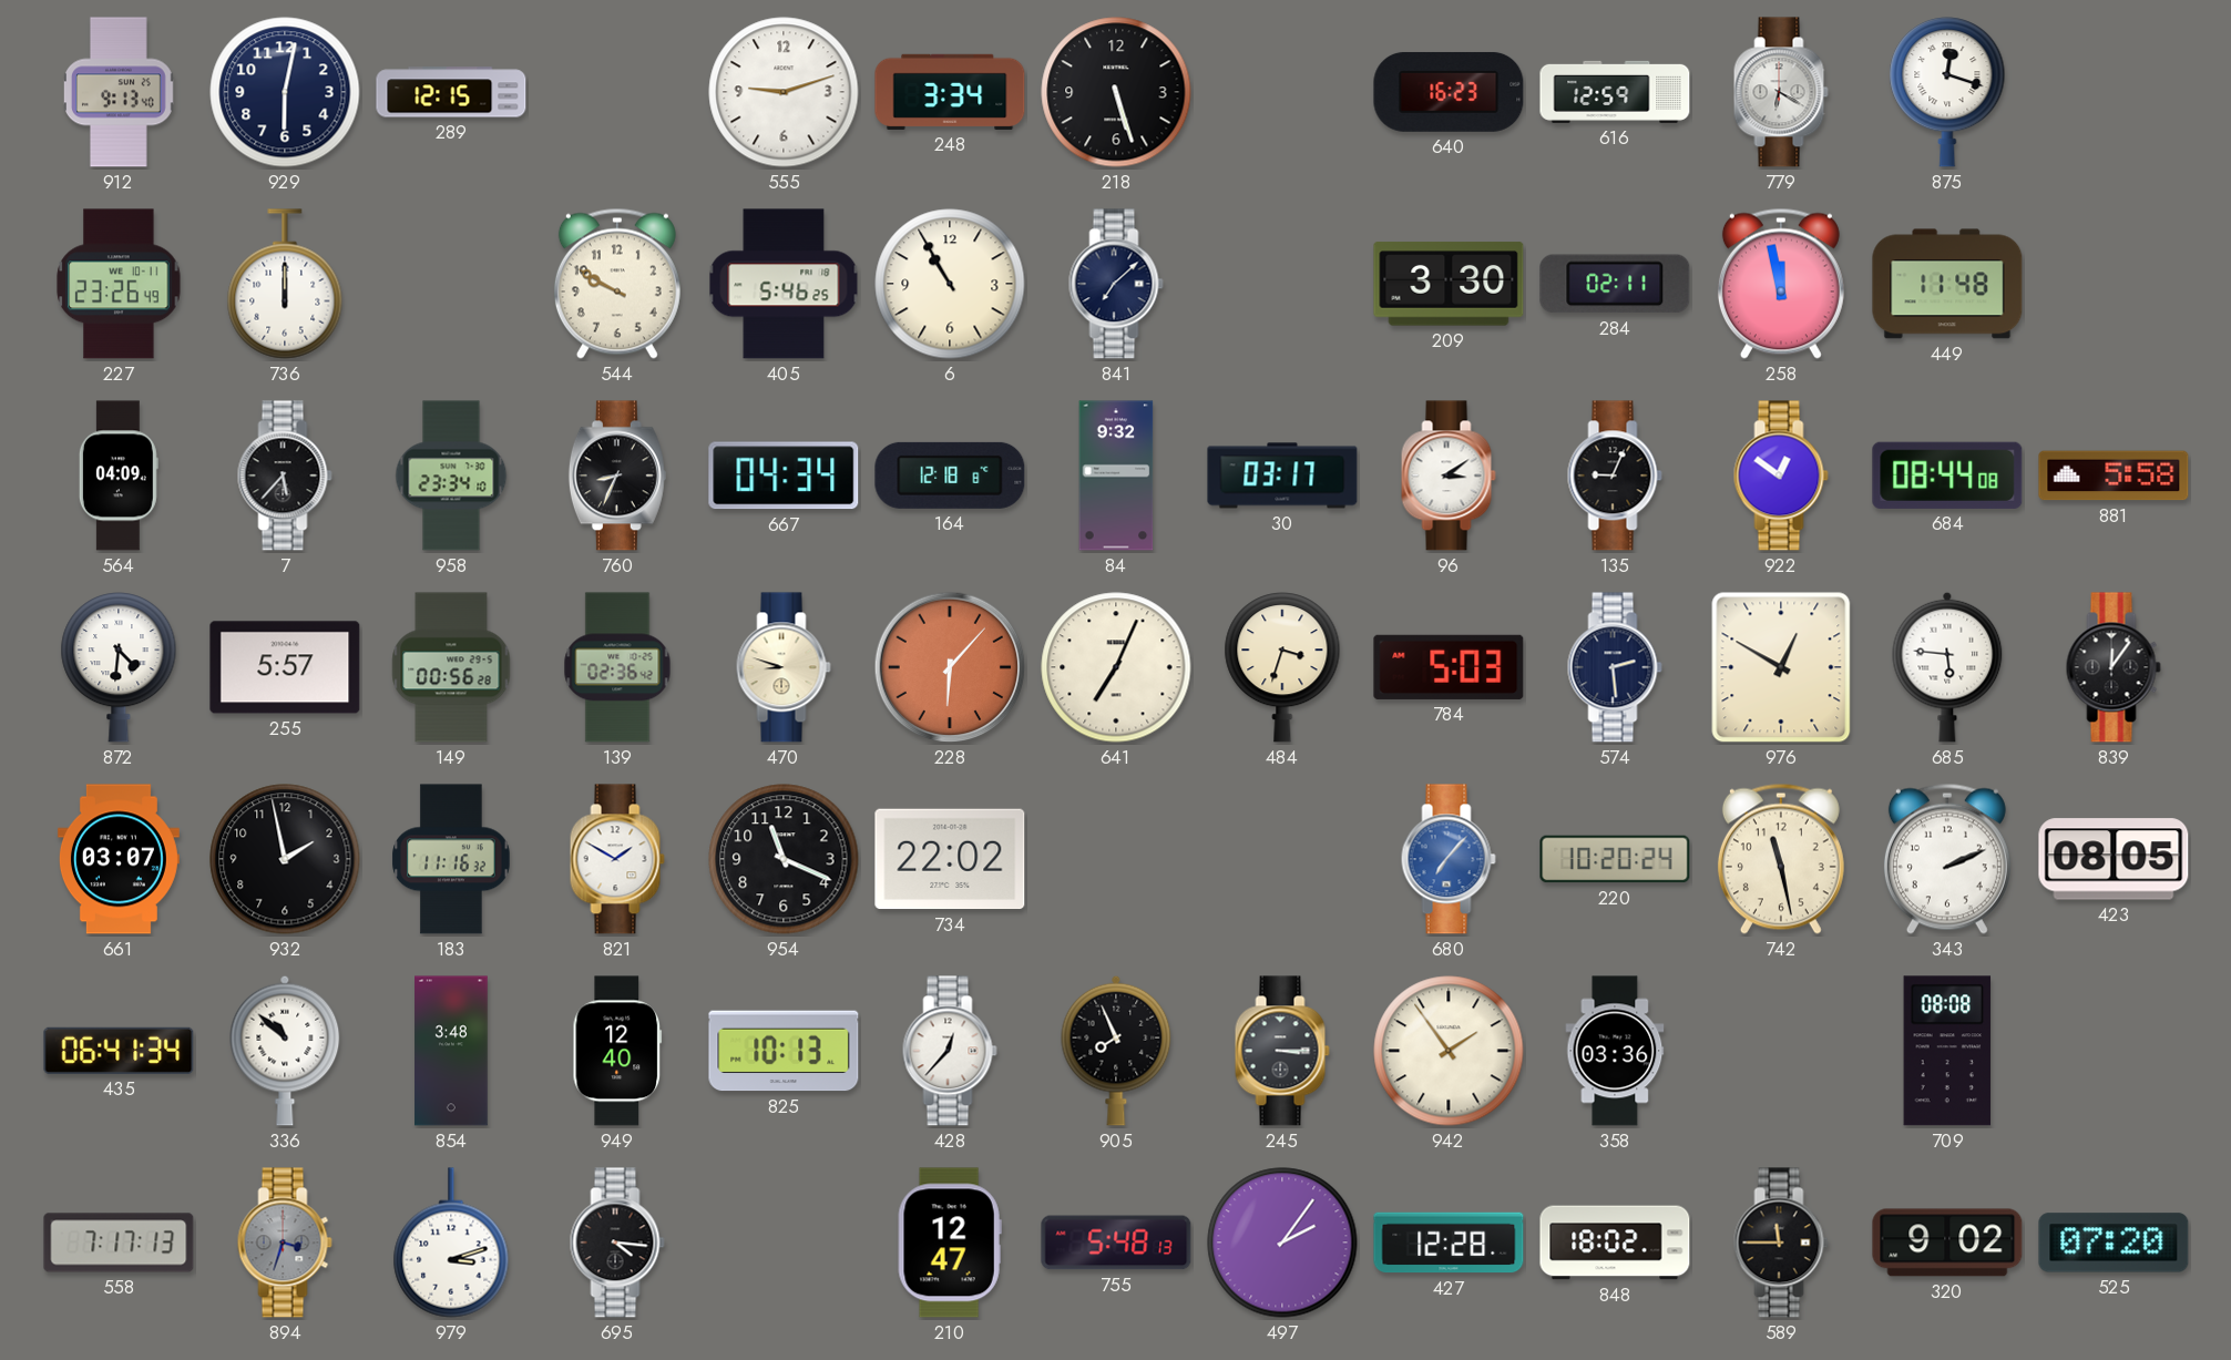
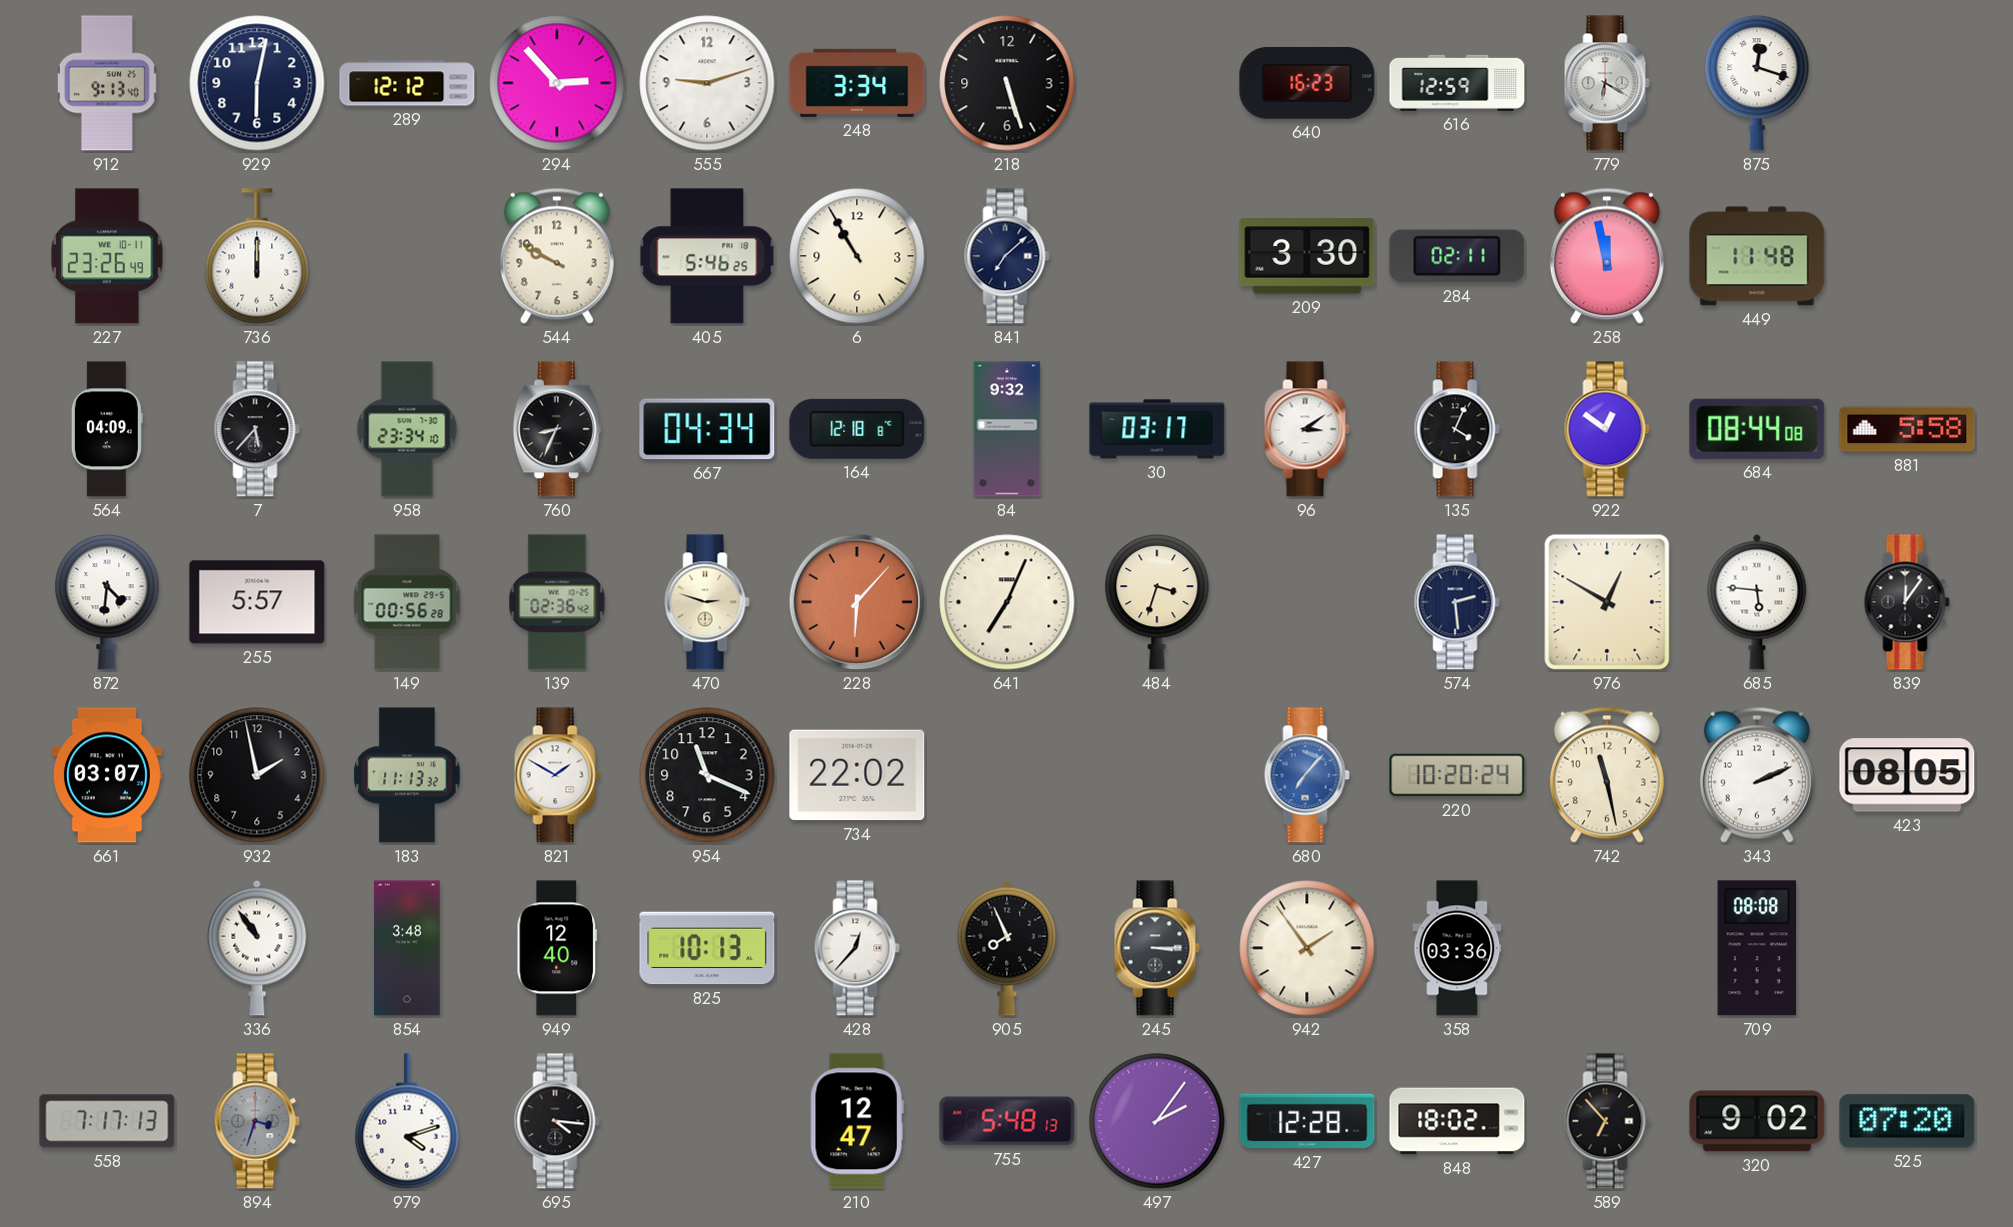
289: 12:15 -> 12:12 (407, 83)
294: none -> 2:53 (557, 83)
135: 9:04 -> 4:04 (1457, 429)
470: 8:48 -> 2:48 (707, 602)
784: 5:03 -> none (1449, 667)
183: 11:16 -> 11:13 (407, 775)
435: 06:41 -> none (119, 1051)
336: 10:52 -> 10:54 (257, 948)
979: 3:12 -> 4:12 (407, 1121)
589: 11:45 -> 6:53 (1607, 1121)
